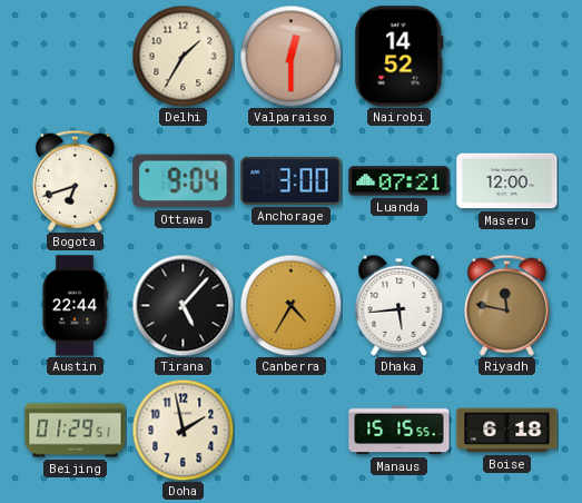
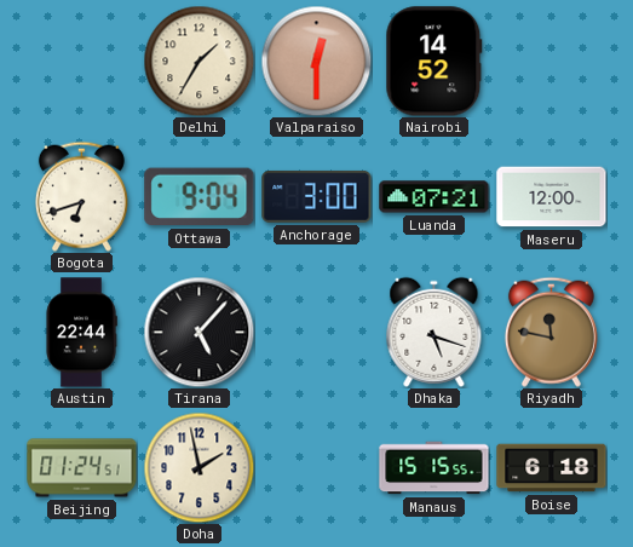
Canberra: 4:35 -> none (290, 305)
Dhaka: 5:44 -> 5:18 (435, 332)
Beijing: 01:29 -> 01:24 (82, 468)
